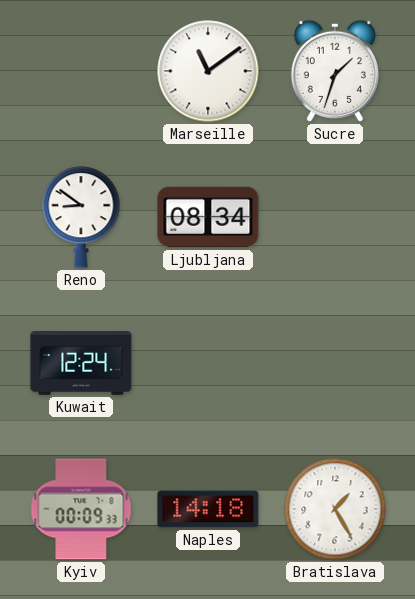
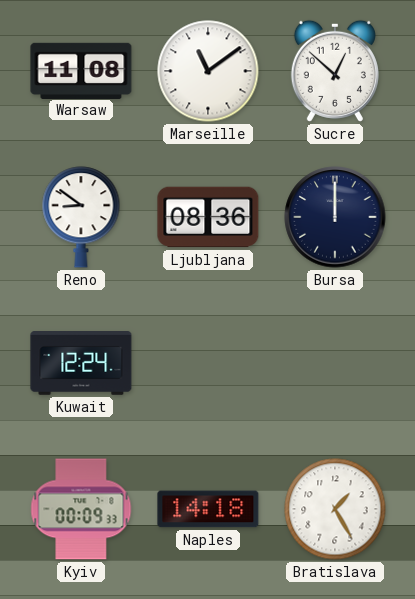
Warsaw: none -> 11:08 (81, 70)
Sucre: 1:33 -> 12:52 (335, 71)
Ljubljana: 08:34 -> 08:36 (208, 217)
Bursa: none -> 12:00 (335, 217)
